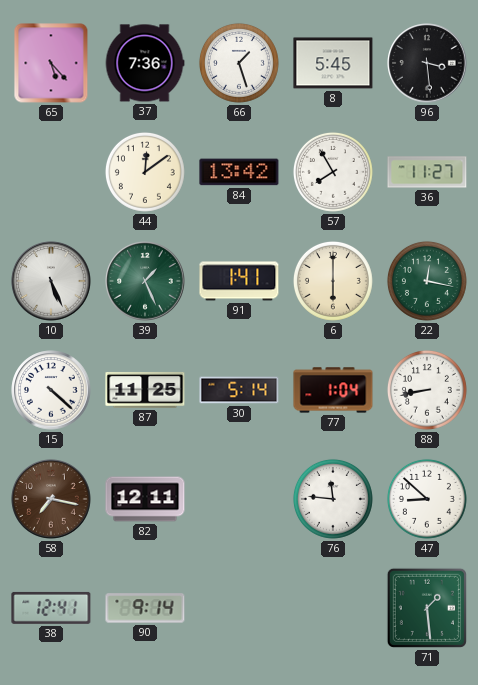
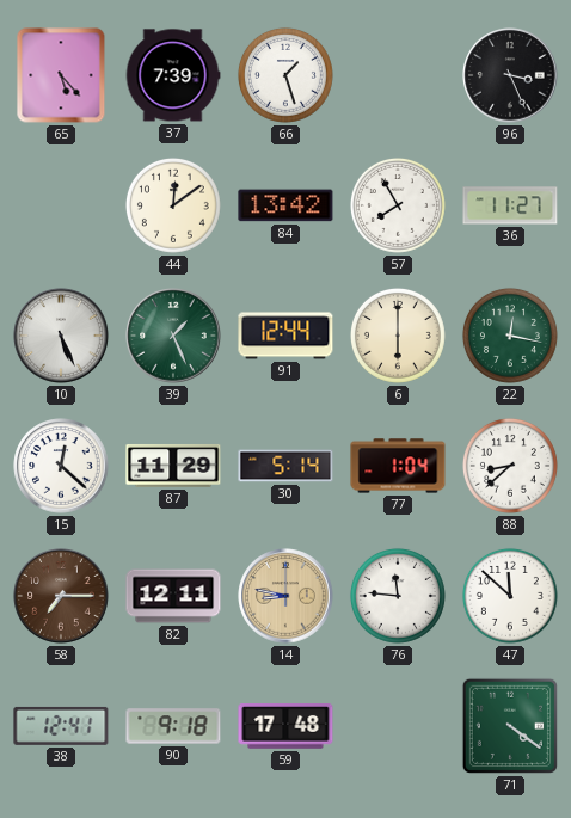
37: 7:36 -> 7:39 (173, 75)
8: 5:45 -> none (333, 63)
96: 3:29 -> 3:26 (510, 75)
91: 1:41 -> 12:44 (285, 336)
15: 4:22 -> 12:22 (61, 466)
87: 11:25 -> 11:29 (173, 466)
88: 8:43 -> 8:38 (510, 466)
58: 7:17 -> 7:15 (61, 596)
14: none -> 8:47 (285, 596)
47: 8:52 -> 11:52 (510, 596)
90: 9:14 -> 9:18 (173, 726)
59: none -> 17:48 (285, 727)
71: 1:29 -> 4:21 (510, 726)
